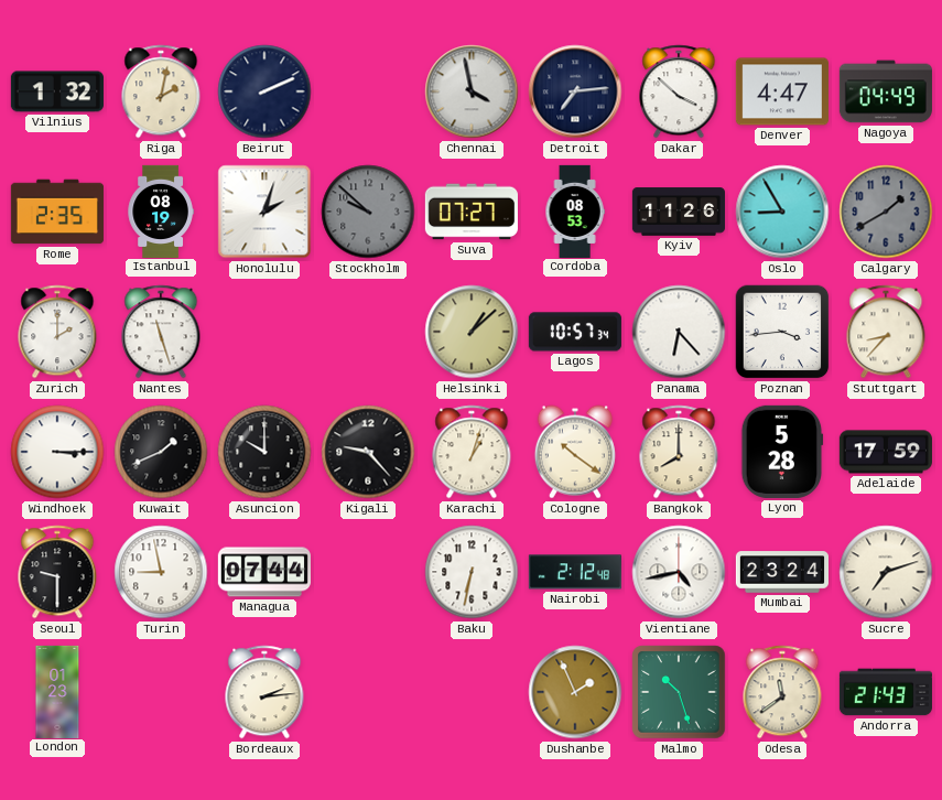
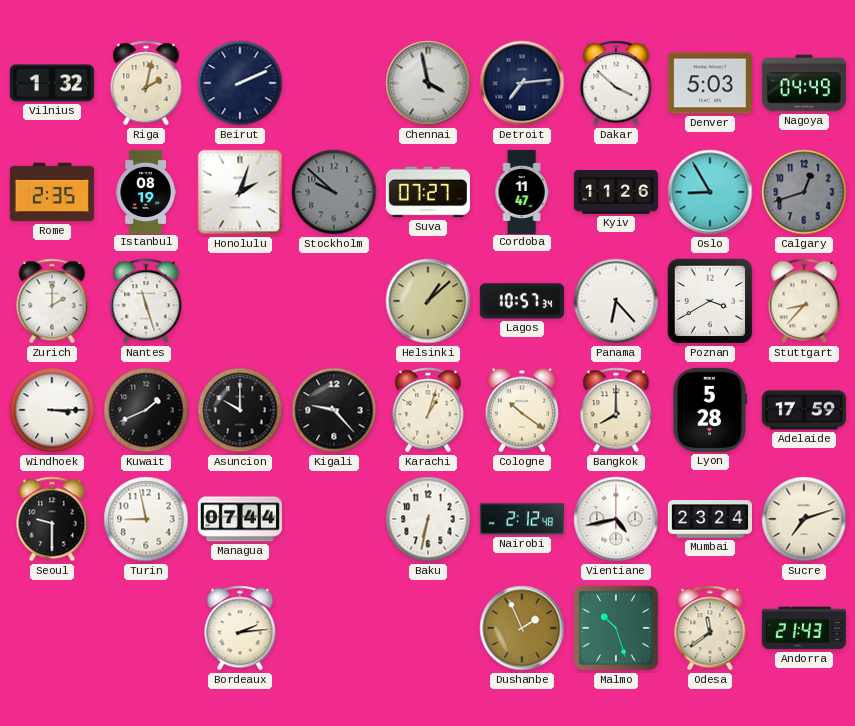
Denver: 4:47 -> 5:03 (710, 83)
Cordoba: 08:53 -> 11:47 (522, 191)
Calgary: 1:40 -> 12:42 (804, 192)
Poznan: 3:44 -> 3:40 (710, 301)
London: 01:23 -> none (57, 691)
